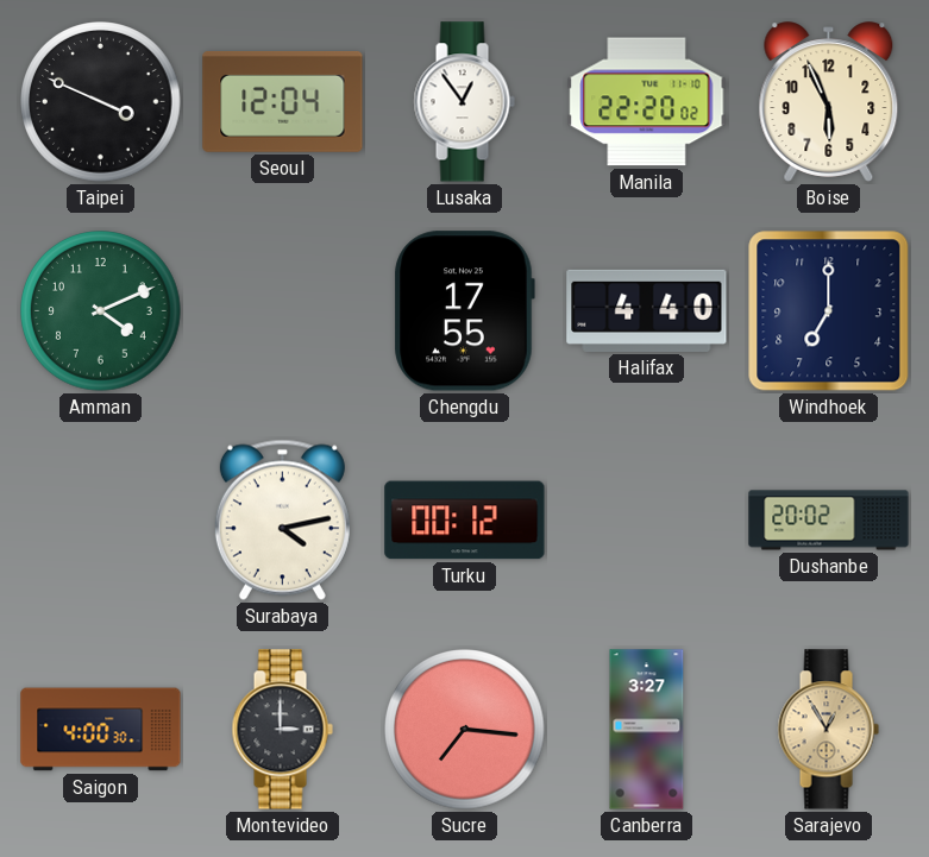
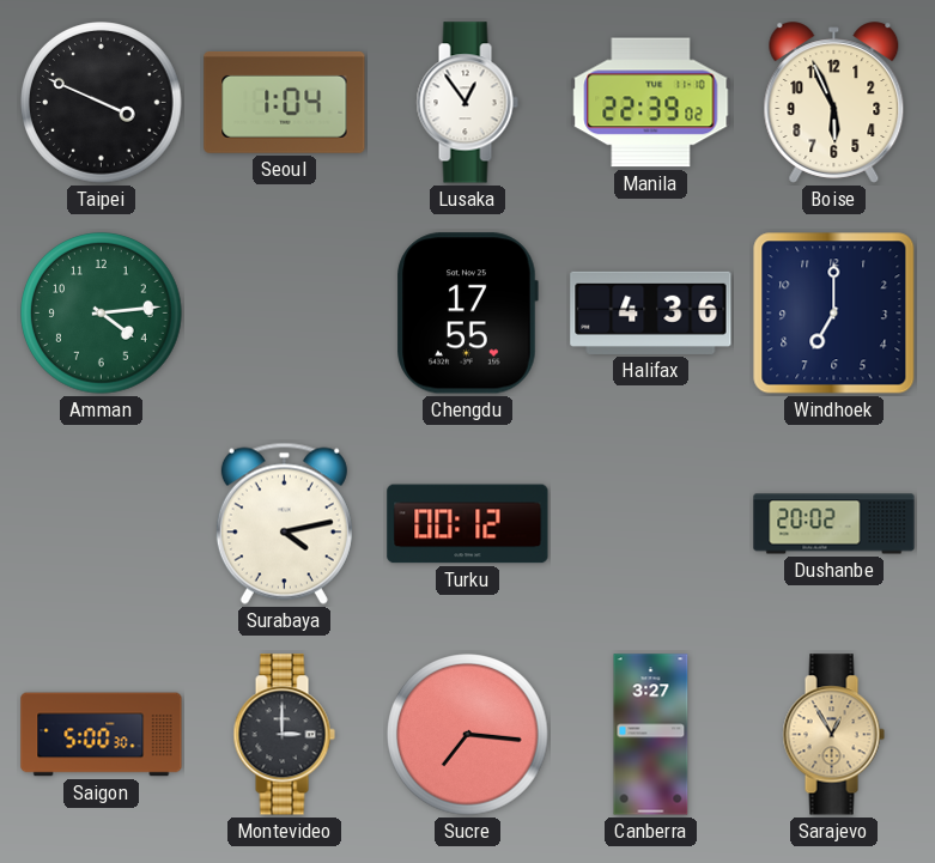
Seoul: 12:04 -> 1:04 (285, 102)
Manila: 22:20 -> 22:39 (651, 103)
Amman: 4:11 -> 4:14 (102, 314)
Halifax: 4:40 -> 4:36 (651, 312)
Saigon: 4:00 -> 5:00 (102, 735)
